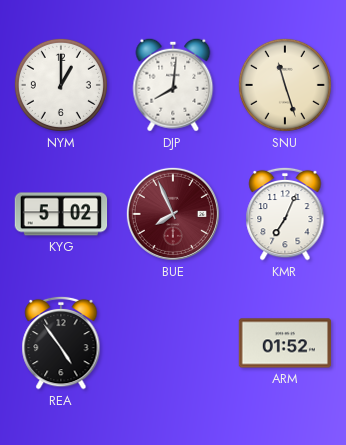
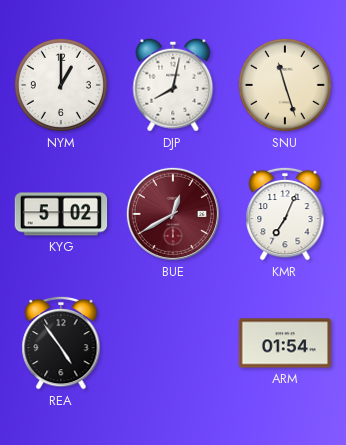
DJP: 8:01 -> 8:02 (173, 85)
BUE: 7:56 -> 12:40 (173, 214)
ARM: 01:52 -> 01:54 (285, 343)
